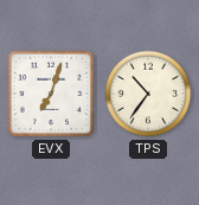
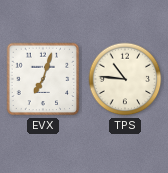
TPS: 10:36 -> 10:46 (125, 79)
